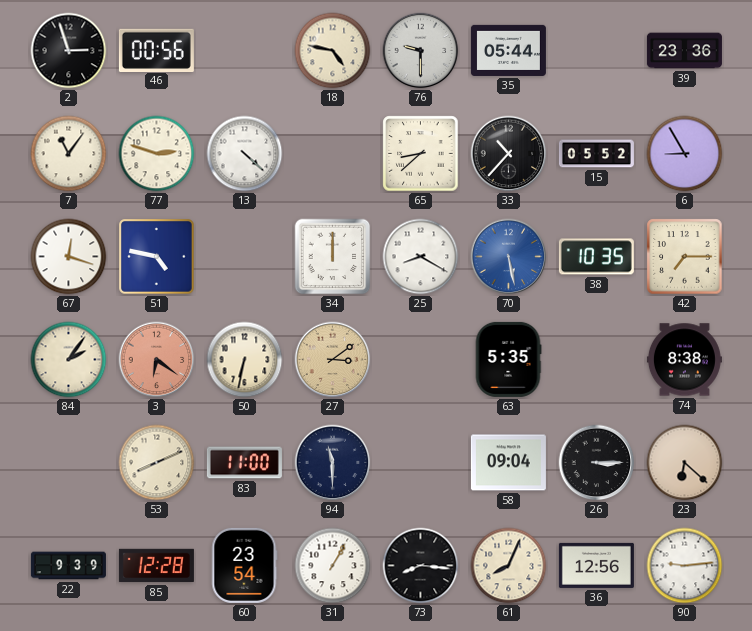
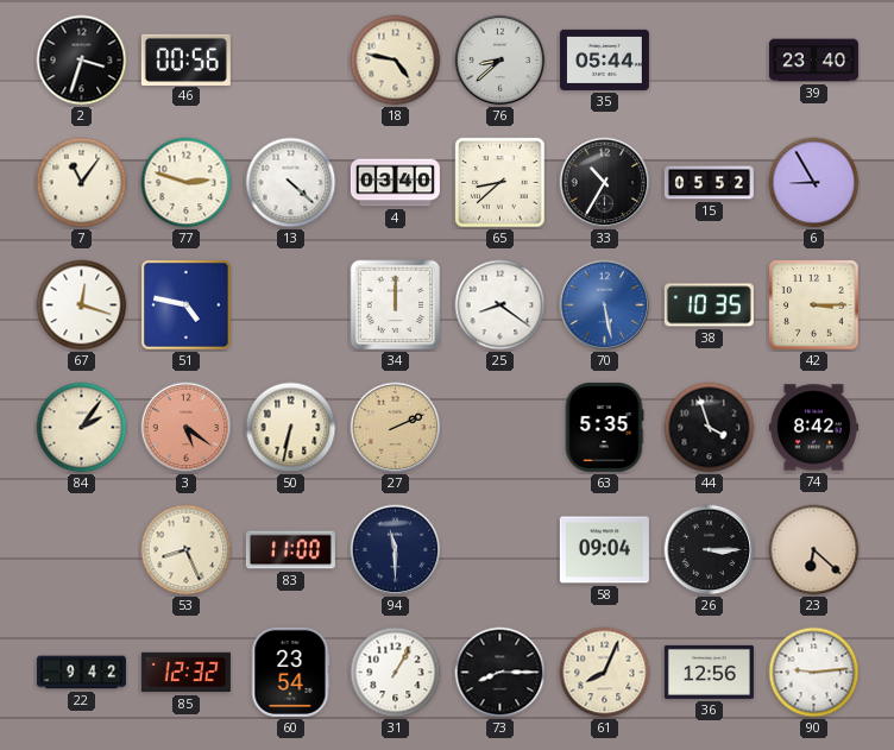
2: 2:57 -> 3:33 (82, 61)
76: 9:30 -> 8:38 (500, 61)
39: 23:36 -> 23:40 (813, 61)
4: none -> 03:40 (395, 183)
33: 10:37 -> 10:35 (605, 183)
25: 8:20 -> 8:21 (500, 305)
42: 7:15 -> 3:15 (814, 305)
3: 6:21 -> 5:21 (187, 428)
27: 3:09 -> 2:11 (396, 428)
44: none -> 3:57 (710, 428)
74: 8:38 -> 8:42 (813, 428)
53: 8:11 -> 8:26 (187, 550)
22: 9:39 -> 9:42 (81, 673)
85: 12:28 -> 12:32 (185, 673)
73: 8:16 -> 8:15 (500, 673)
